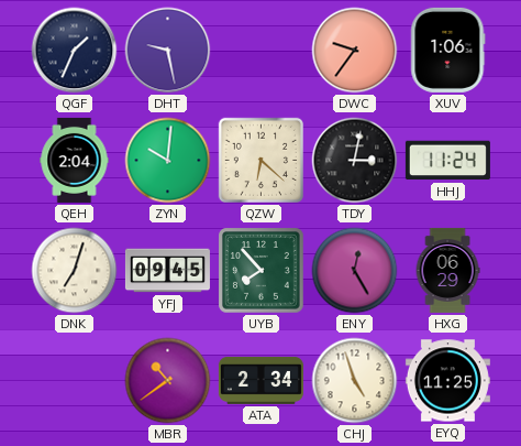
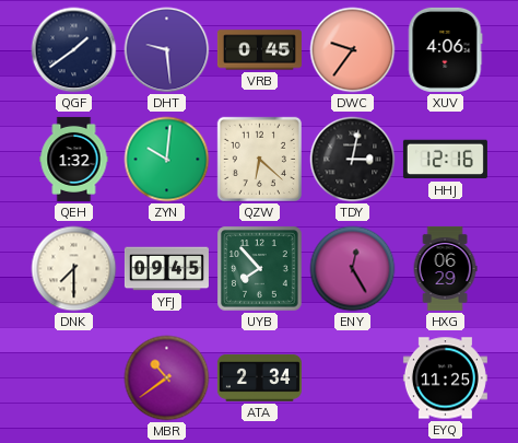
QGF: 1:34 -> 1:39 (74, 50)
DHT: 9:28 -> 9:29 (167, 50)
VRB: none -> 0:45 (259, 50)
XUV: 1:06 -> 4:06 (446, 49)
QEH: 2:04 -> 1:32 (74, 159)
HHJ: 11:24 -> 12:16 (445, 160)
DNK: 7:03 -> 7:30 (74, 269)
CHJ: 4:57 -> none (355, 381)
